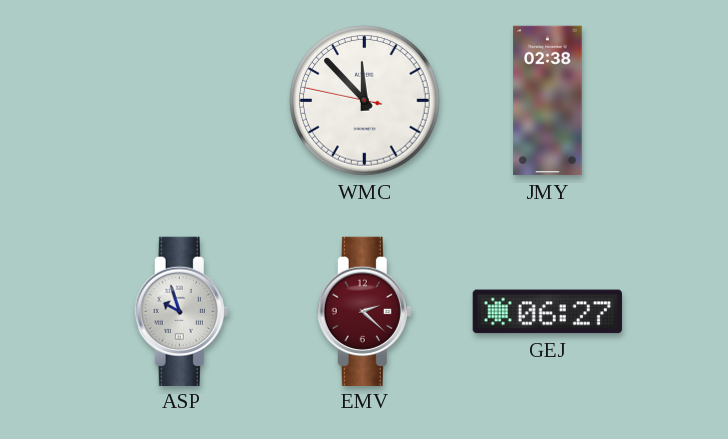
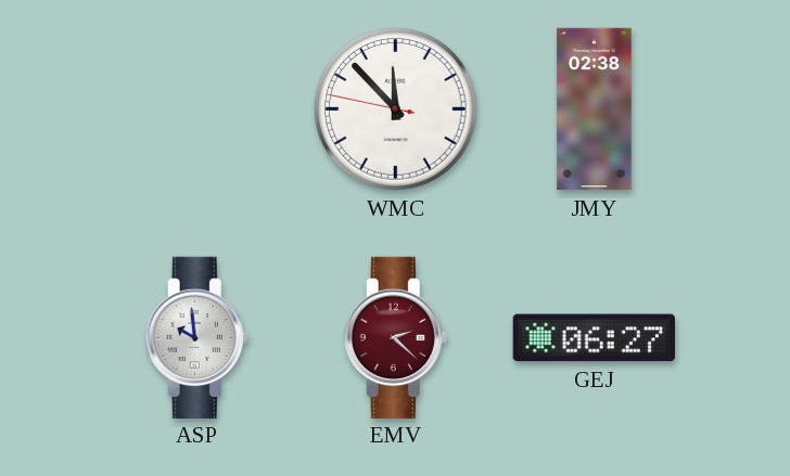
ASP: 9:57 -> 9:59 (196, 337)
